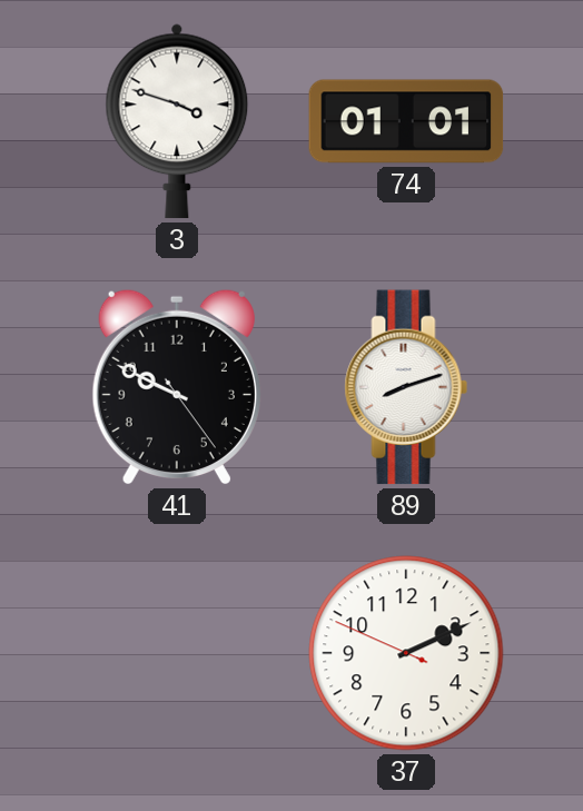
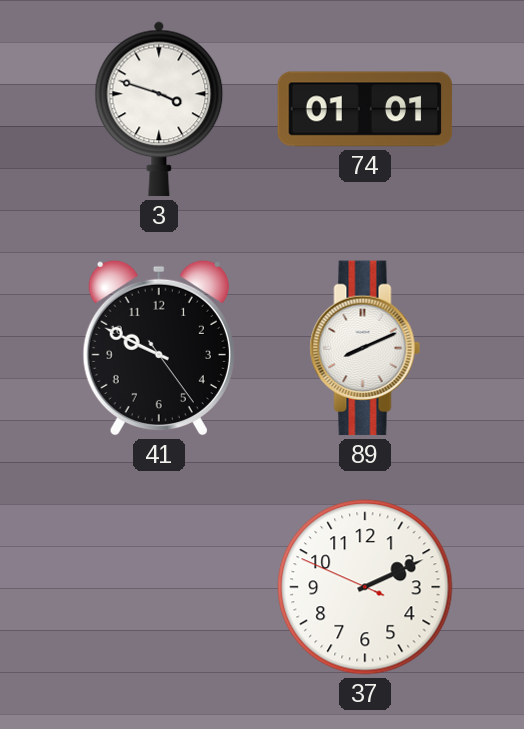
89: 8:12 -> 8:11 (365, 348)
